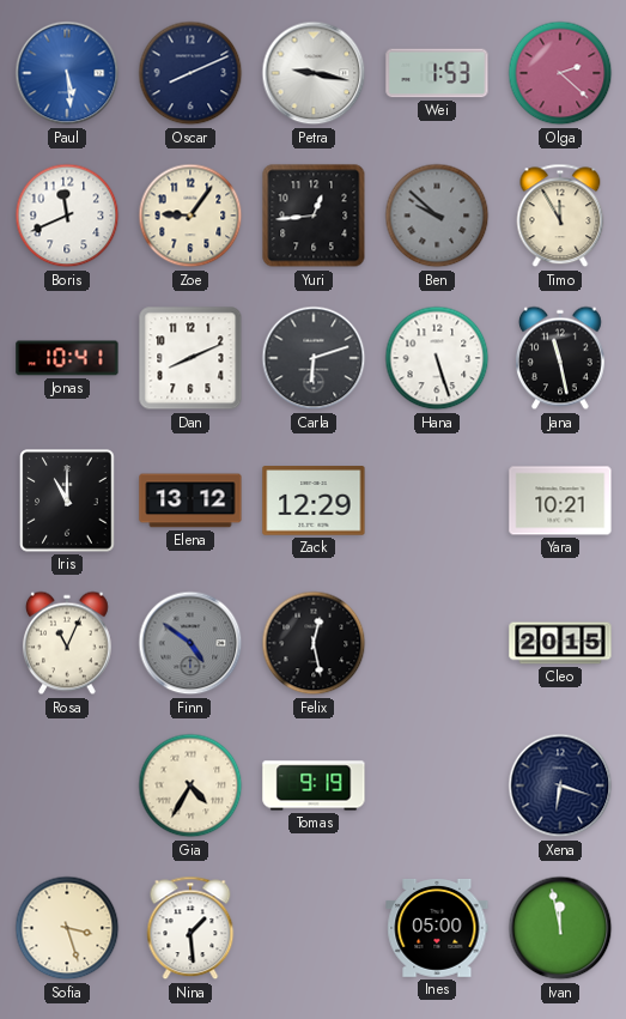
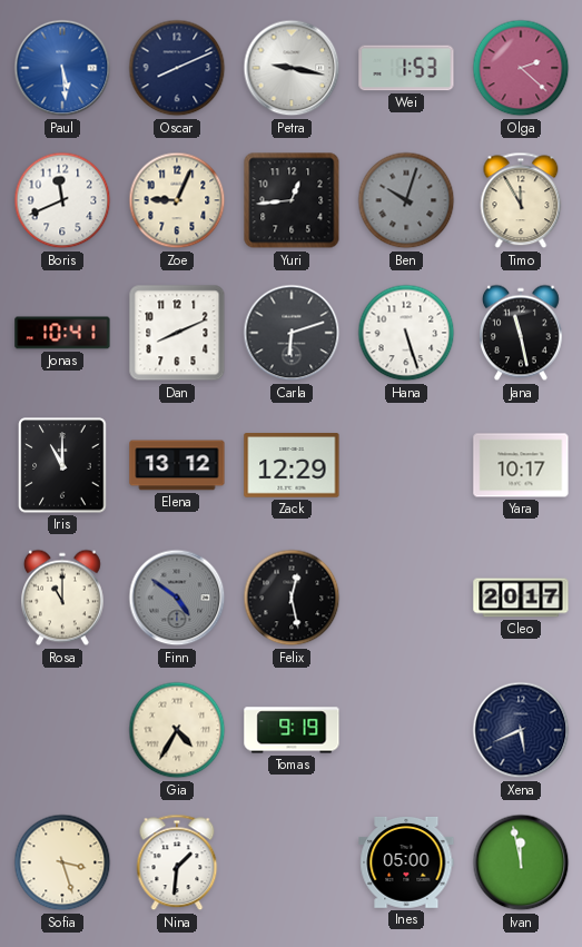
Zoe: 9:06 -> 9:04 (177, 200)
Ben: 9:52 -> 10:03 (406, 200)
Yara: 10:21 -> 10:17 (521, 465)
Rosa: 11:04 -> 11:00 (62, 598)
Cleo: 20:15 -> 20:17 (521, 598)
Xena: 6:18 -> 5:41 (521, 730)
Nina: 1:29 -> 1:31 (177, 862)
